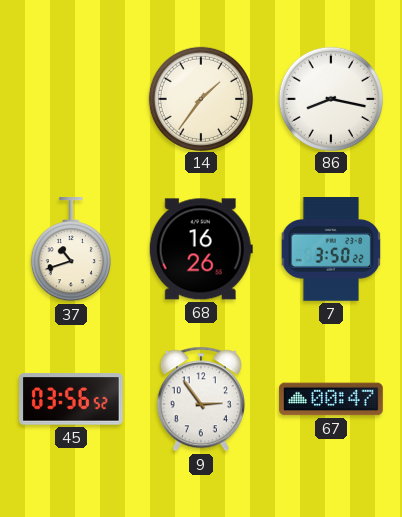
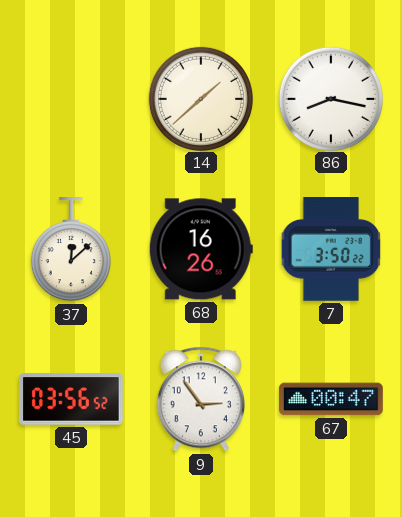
14: 1:36 -> 1:38 (200, 98)
37: 10:42 -> 12:08 (71, 250)
